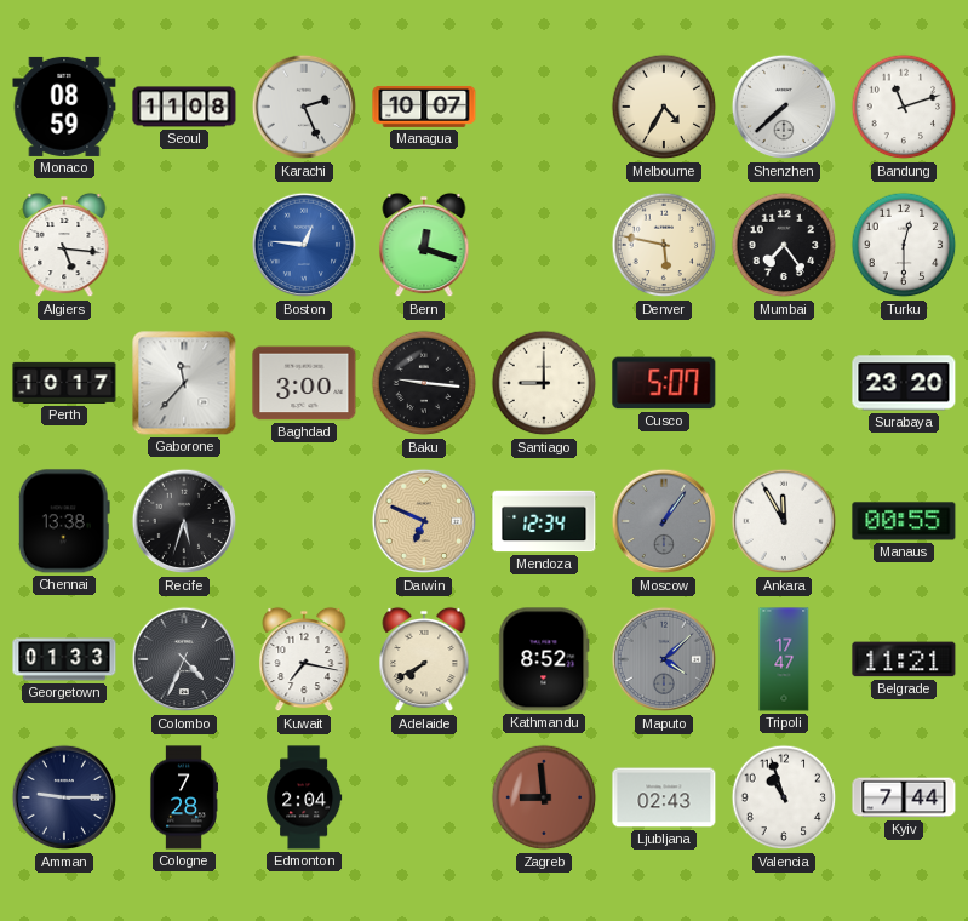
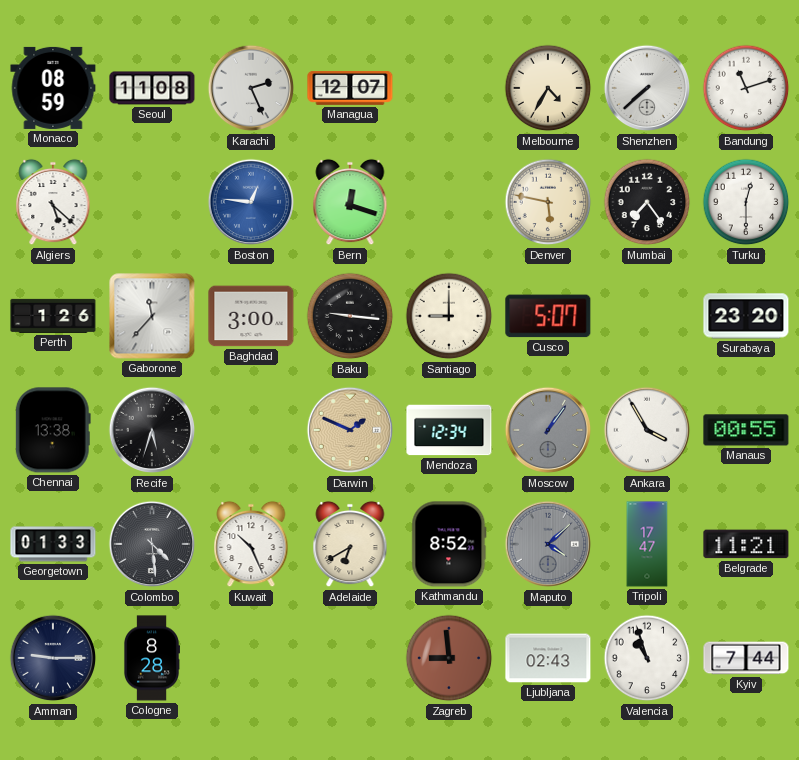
Managua: 10:07 -> 12:07 (350, 88)
Algiers: 5:16 -> 5:22 (53, 202)
Perth: 10:17 -> 1:26 (53, 316)
Darwin: 6:49 -> 1:49 (350, 430)
Ankara: 11:55 -> 3:55 (647, 430)
Colombo: 4:34 -> 4:29 (152, 544)
Kuwait: 7:17 -> 10:26 (251, 544)
Adelaide: 7:40 -> 6:40 (350, 544)
Cologne: 7:28 -> 8:28 (151, 658)
Edmonton: 2:04 -> none (304, 797)
